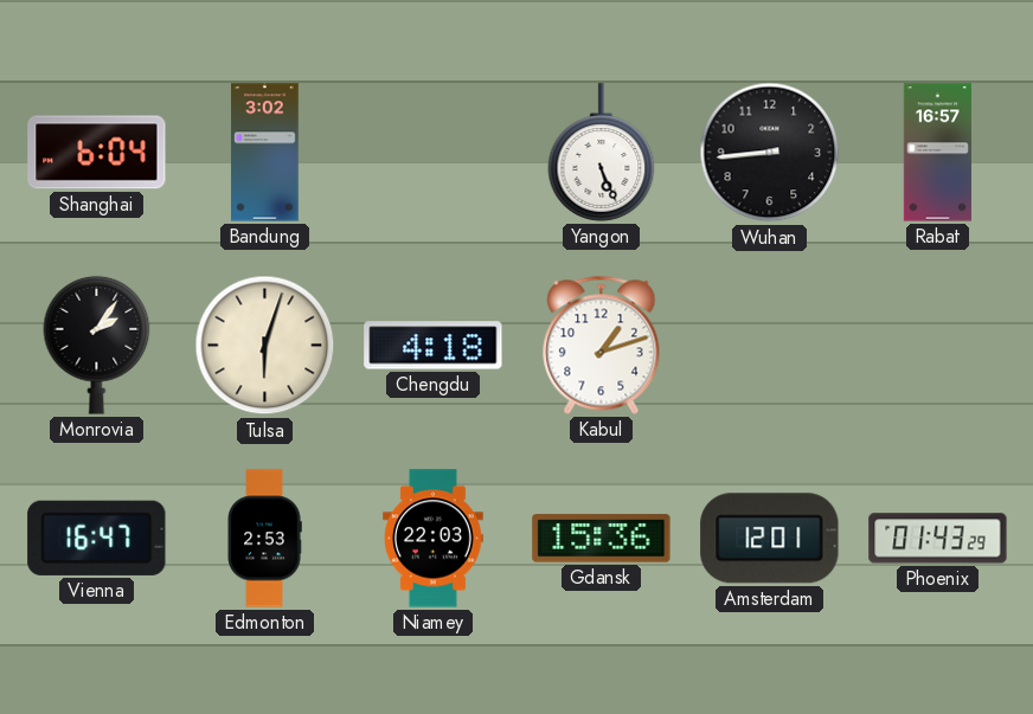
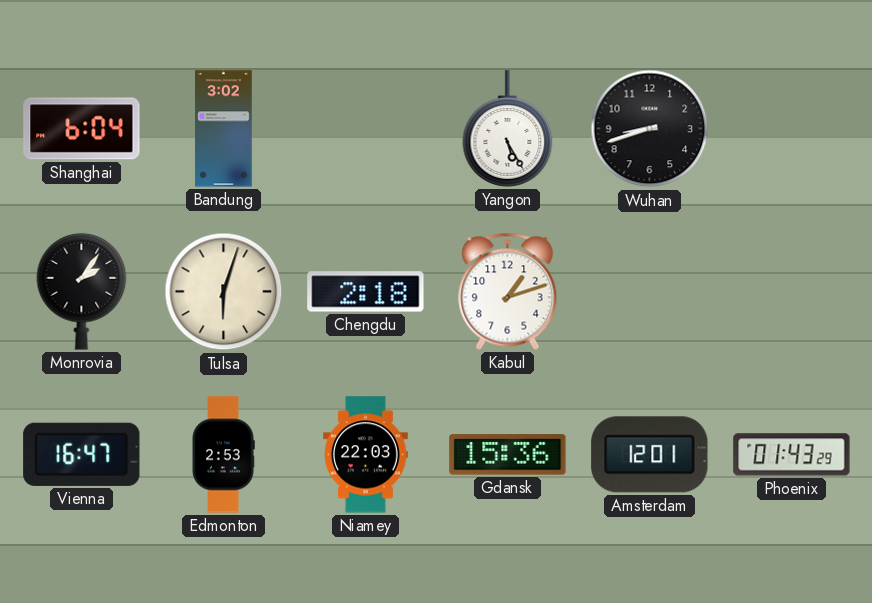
Yangon: 5:26 -> 5:25 (508, 129)
Wuhan: 8:44 -> 8:42 (650, 129)
Rabat: 16:57 -> none (937, 153)
Chengdu: 4:18 -> 2:18 (366, 292)
